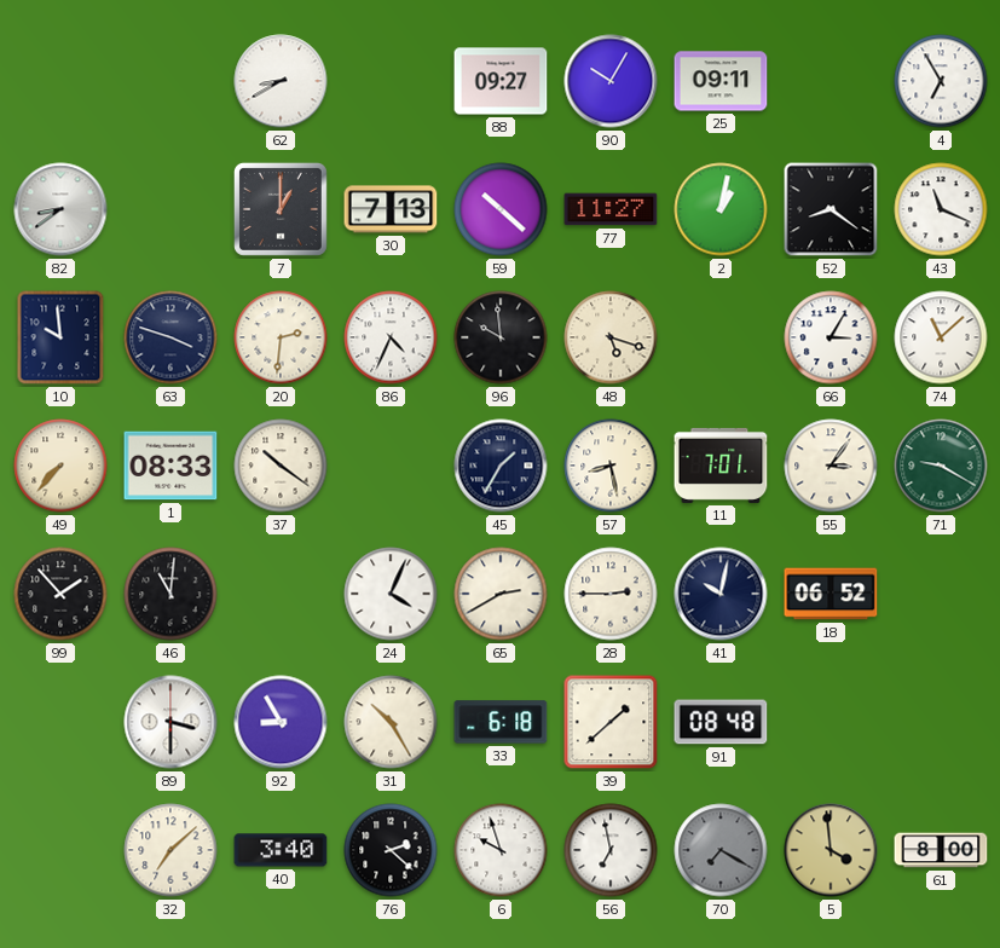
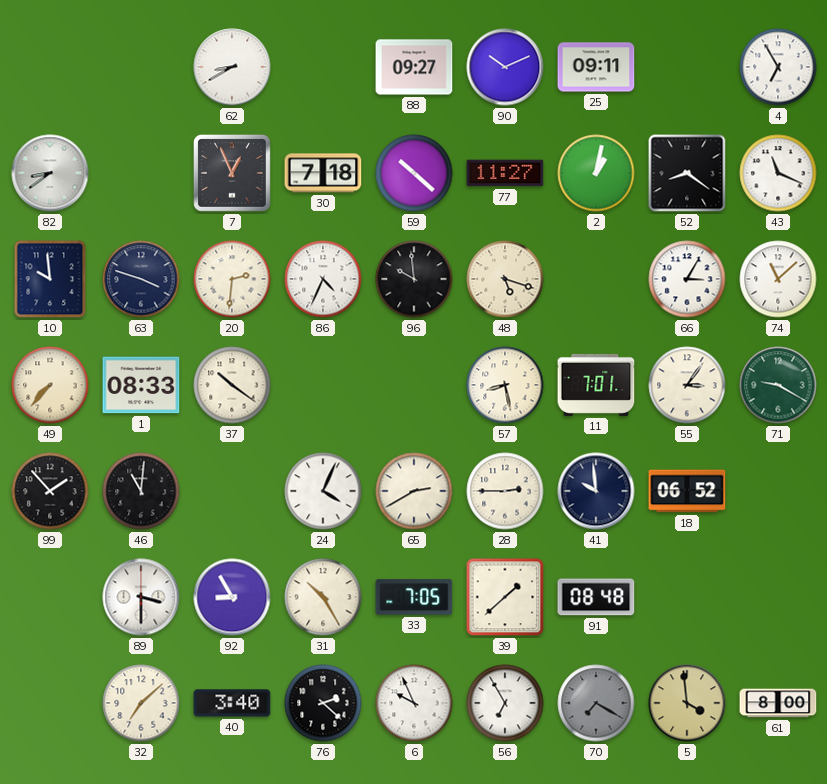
90: 10:05 -> 10:11 (505, 67)
7: 1:00 -> 12:56 (232, 173)
30: 7:13 -> 7:18 (323, 173)
45: 1:35 -> none (501, 466)
41: 10:02 -> 9:59 (596, 491)
33: 6:18 -> 7:05 (414, 597)
6: 9:57 -> 9:56 (414, 703)
56: 6:58 -> 6:55 (505, 703)
